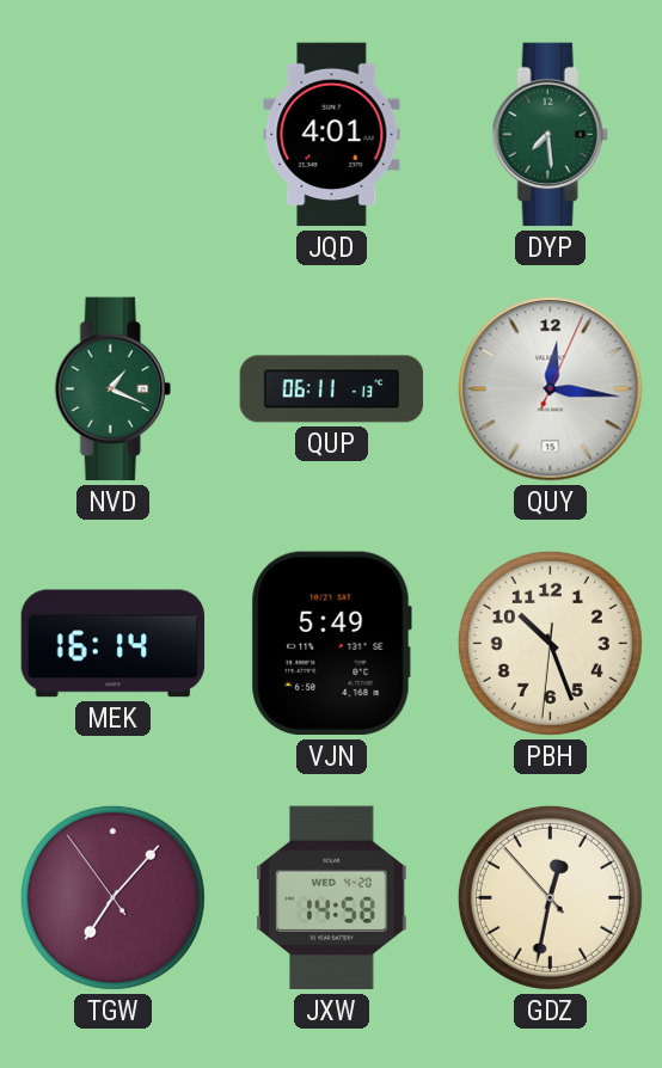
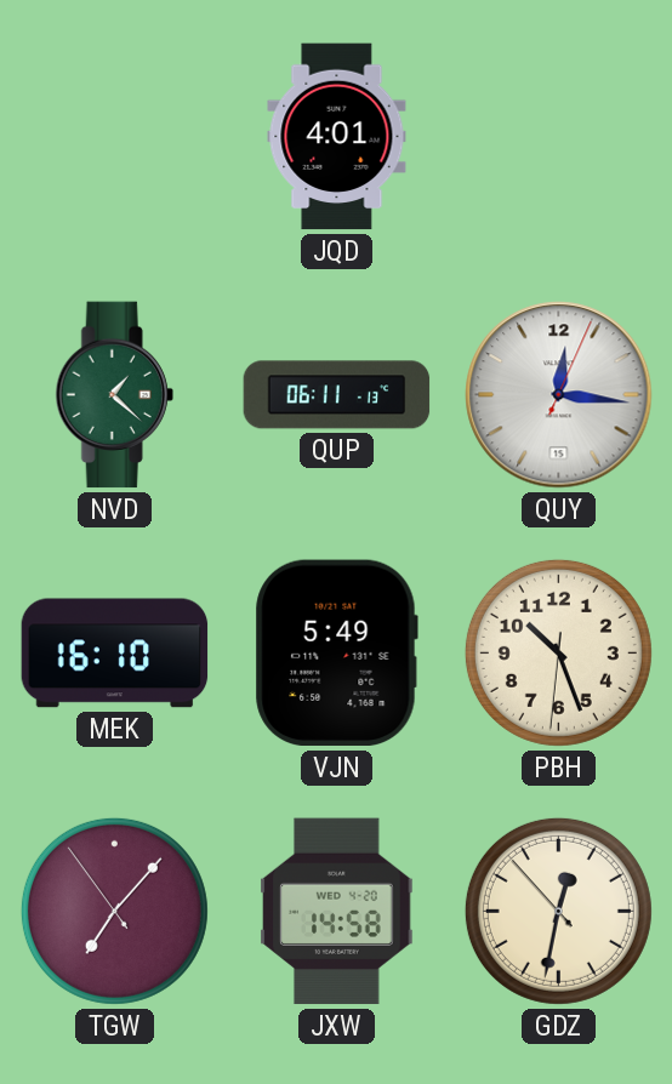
DYP: 7:29 -> none (550, 135)
NVD: 1:19 -> 1:22 (114, 395)
MEK: 16:14 -> 16:10 (115, 654)
